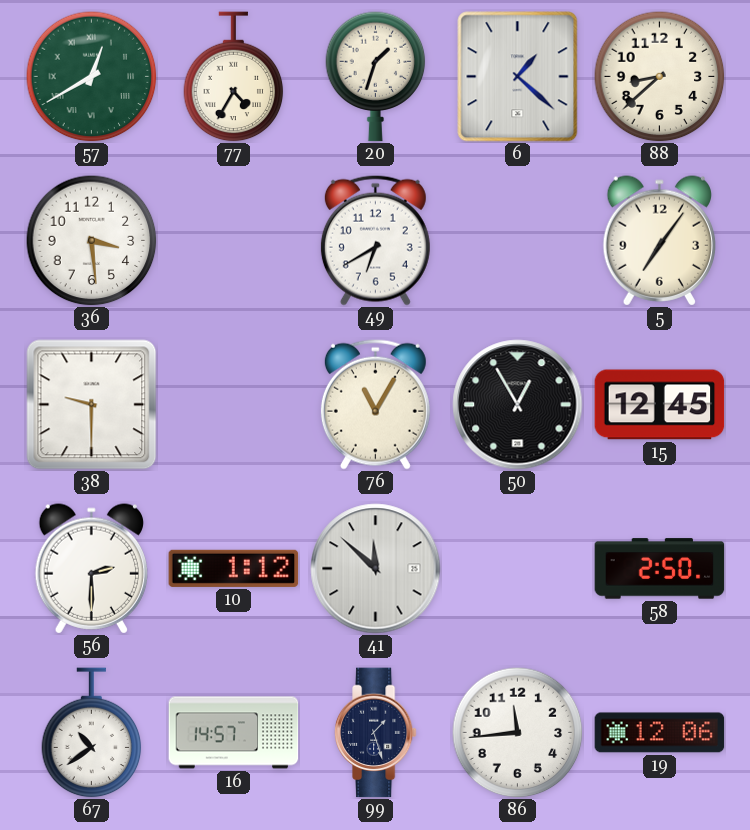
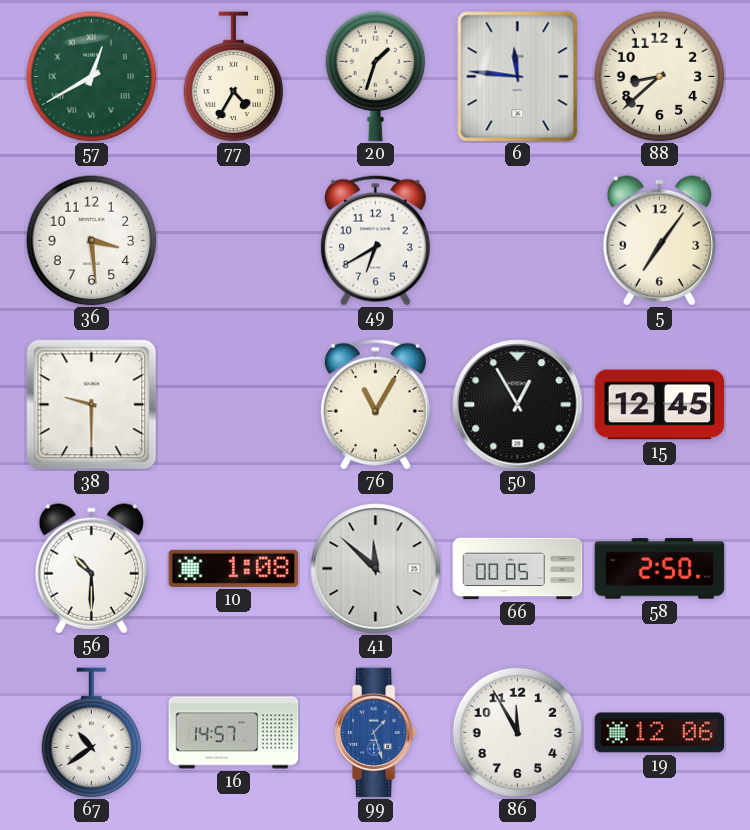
6: 1:22 -> 11:46 (518, 77)
56: 2:30 -> 10:30 (91, 569)
10: 1:12 -> 1:08 (234, 568)
66: none -> 00:05 (518, 569)
99 dial: navy -> blue (375, 733)
86: 11:44 -> 11:55 (518, 733)
